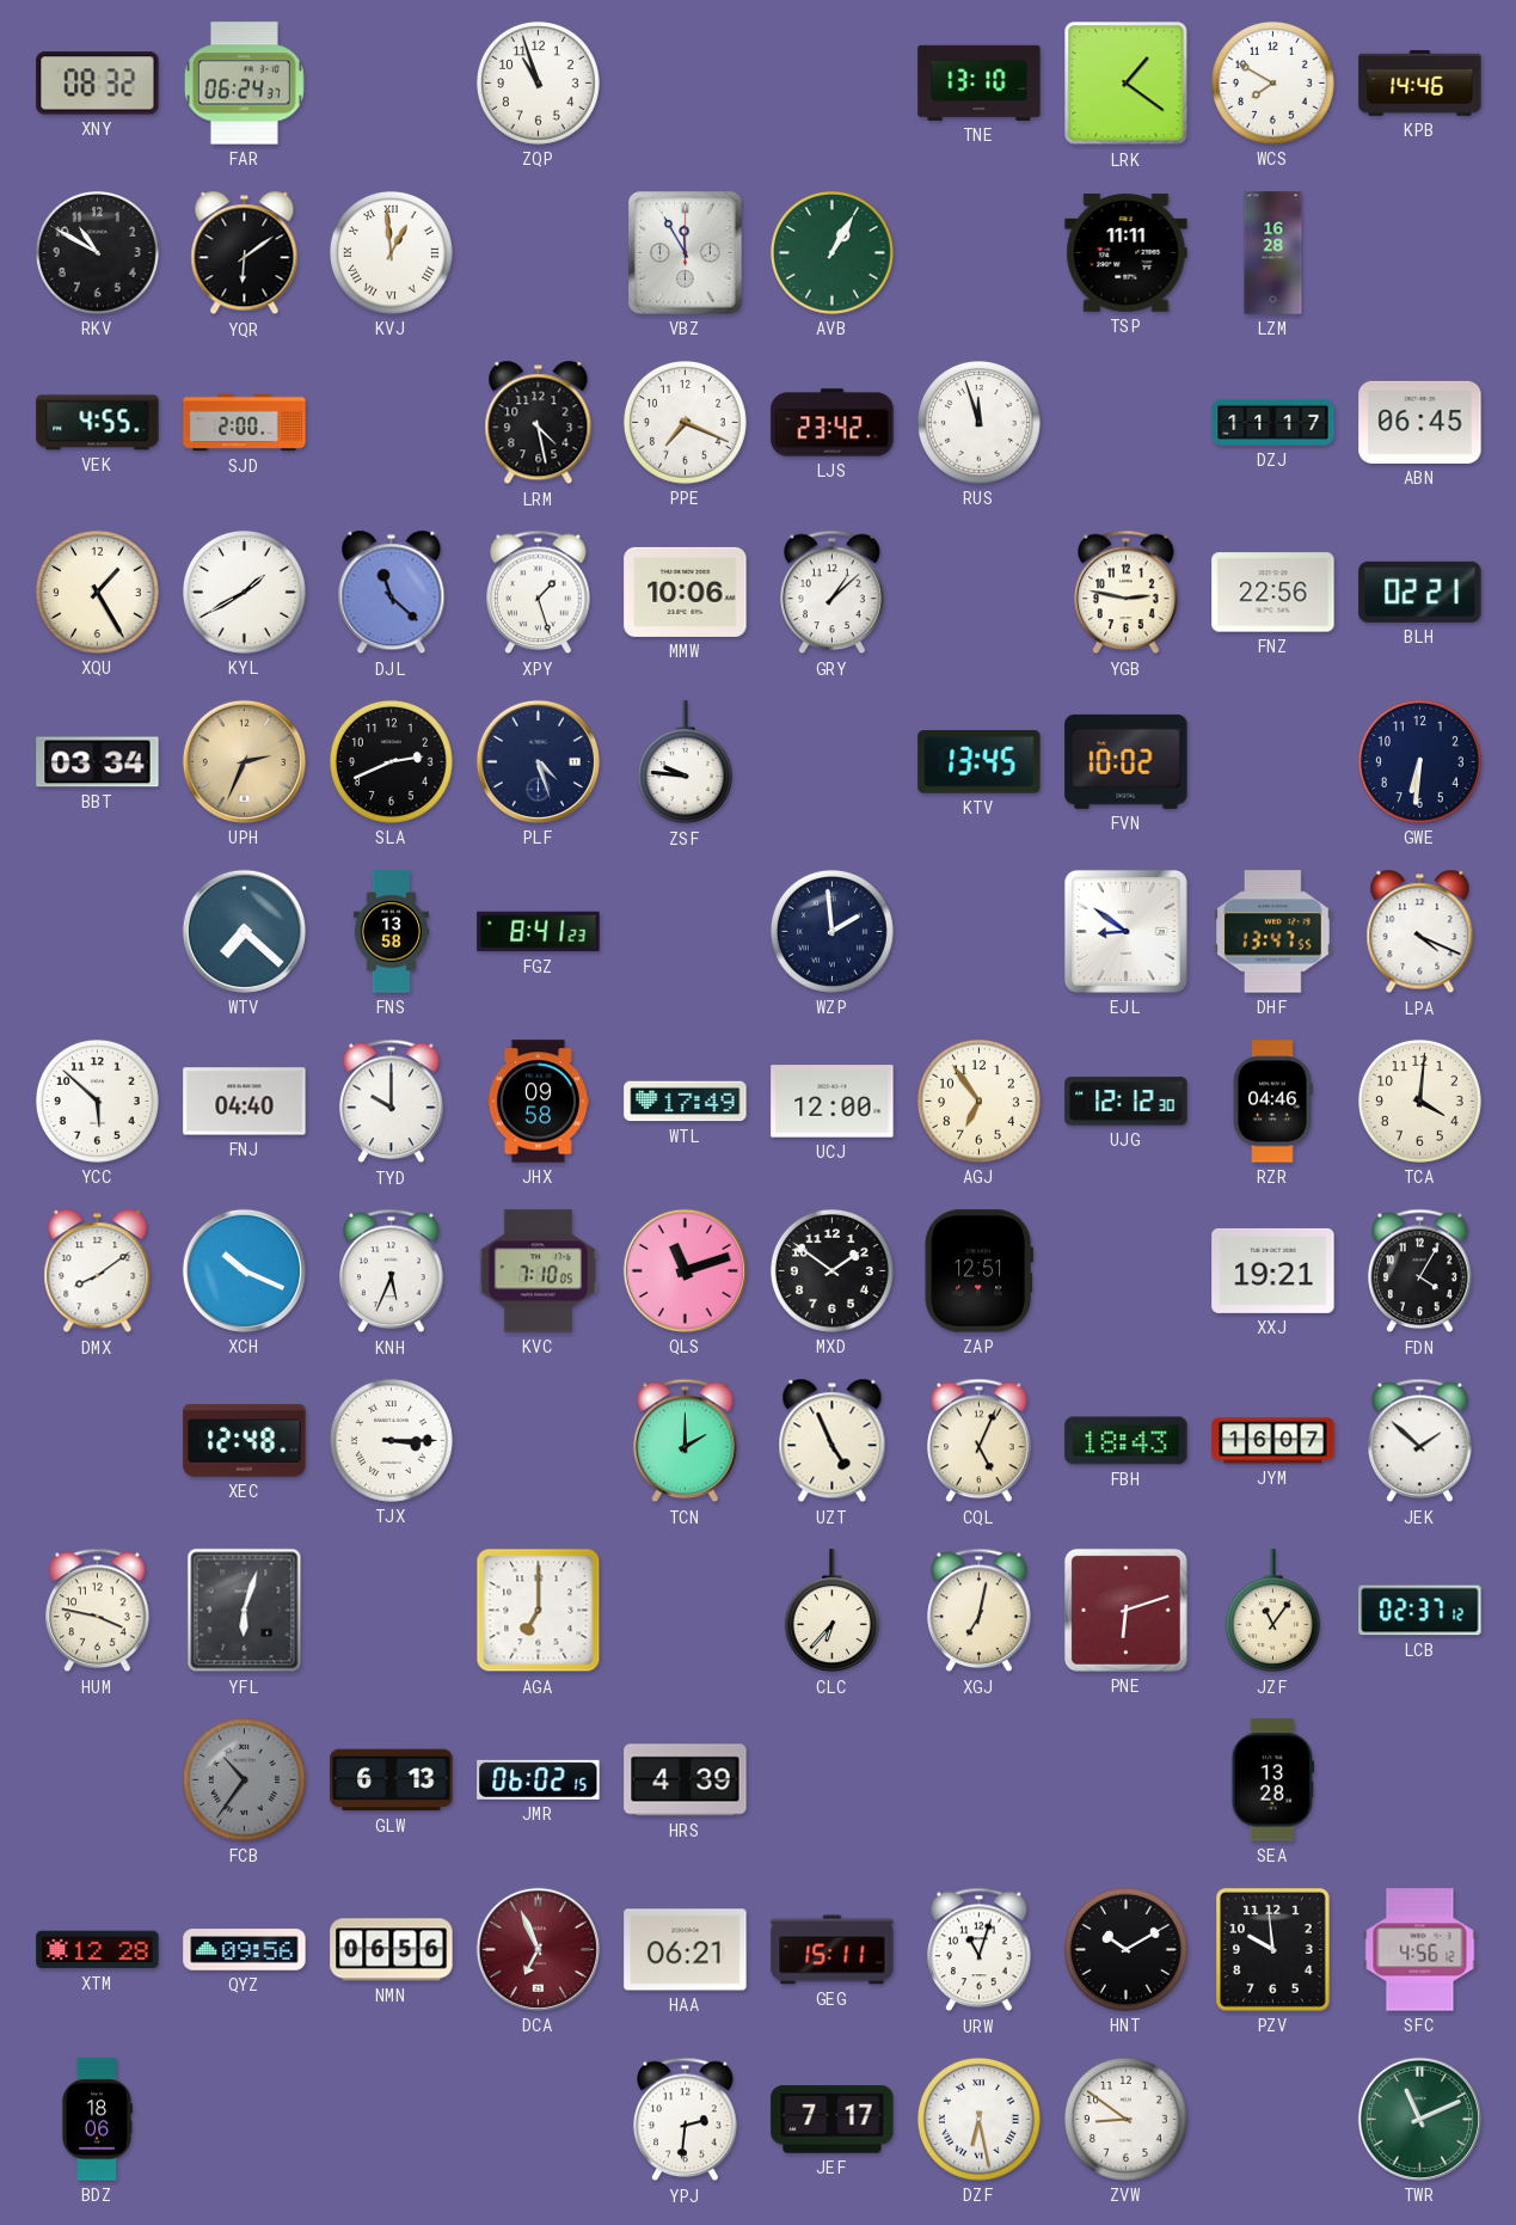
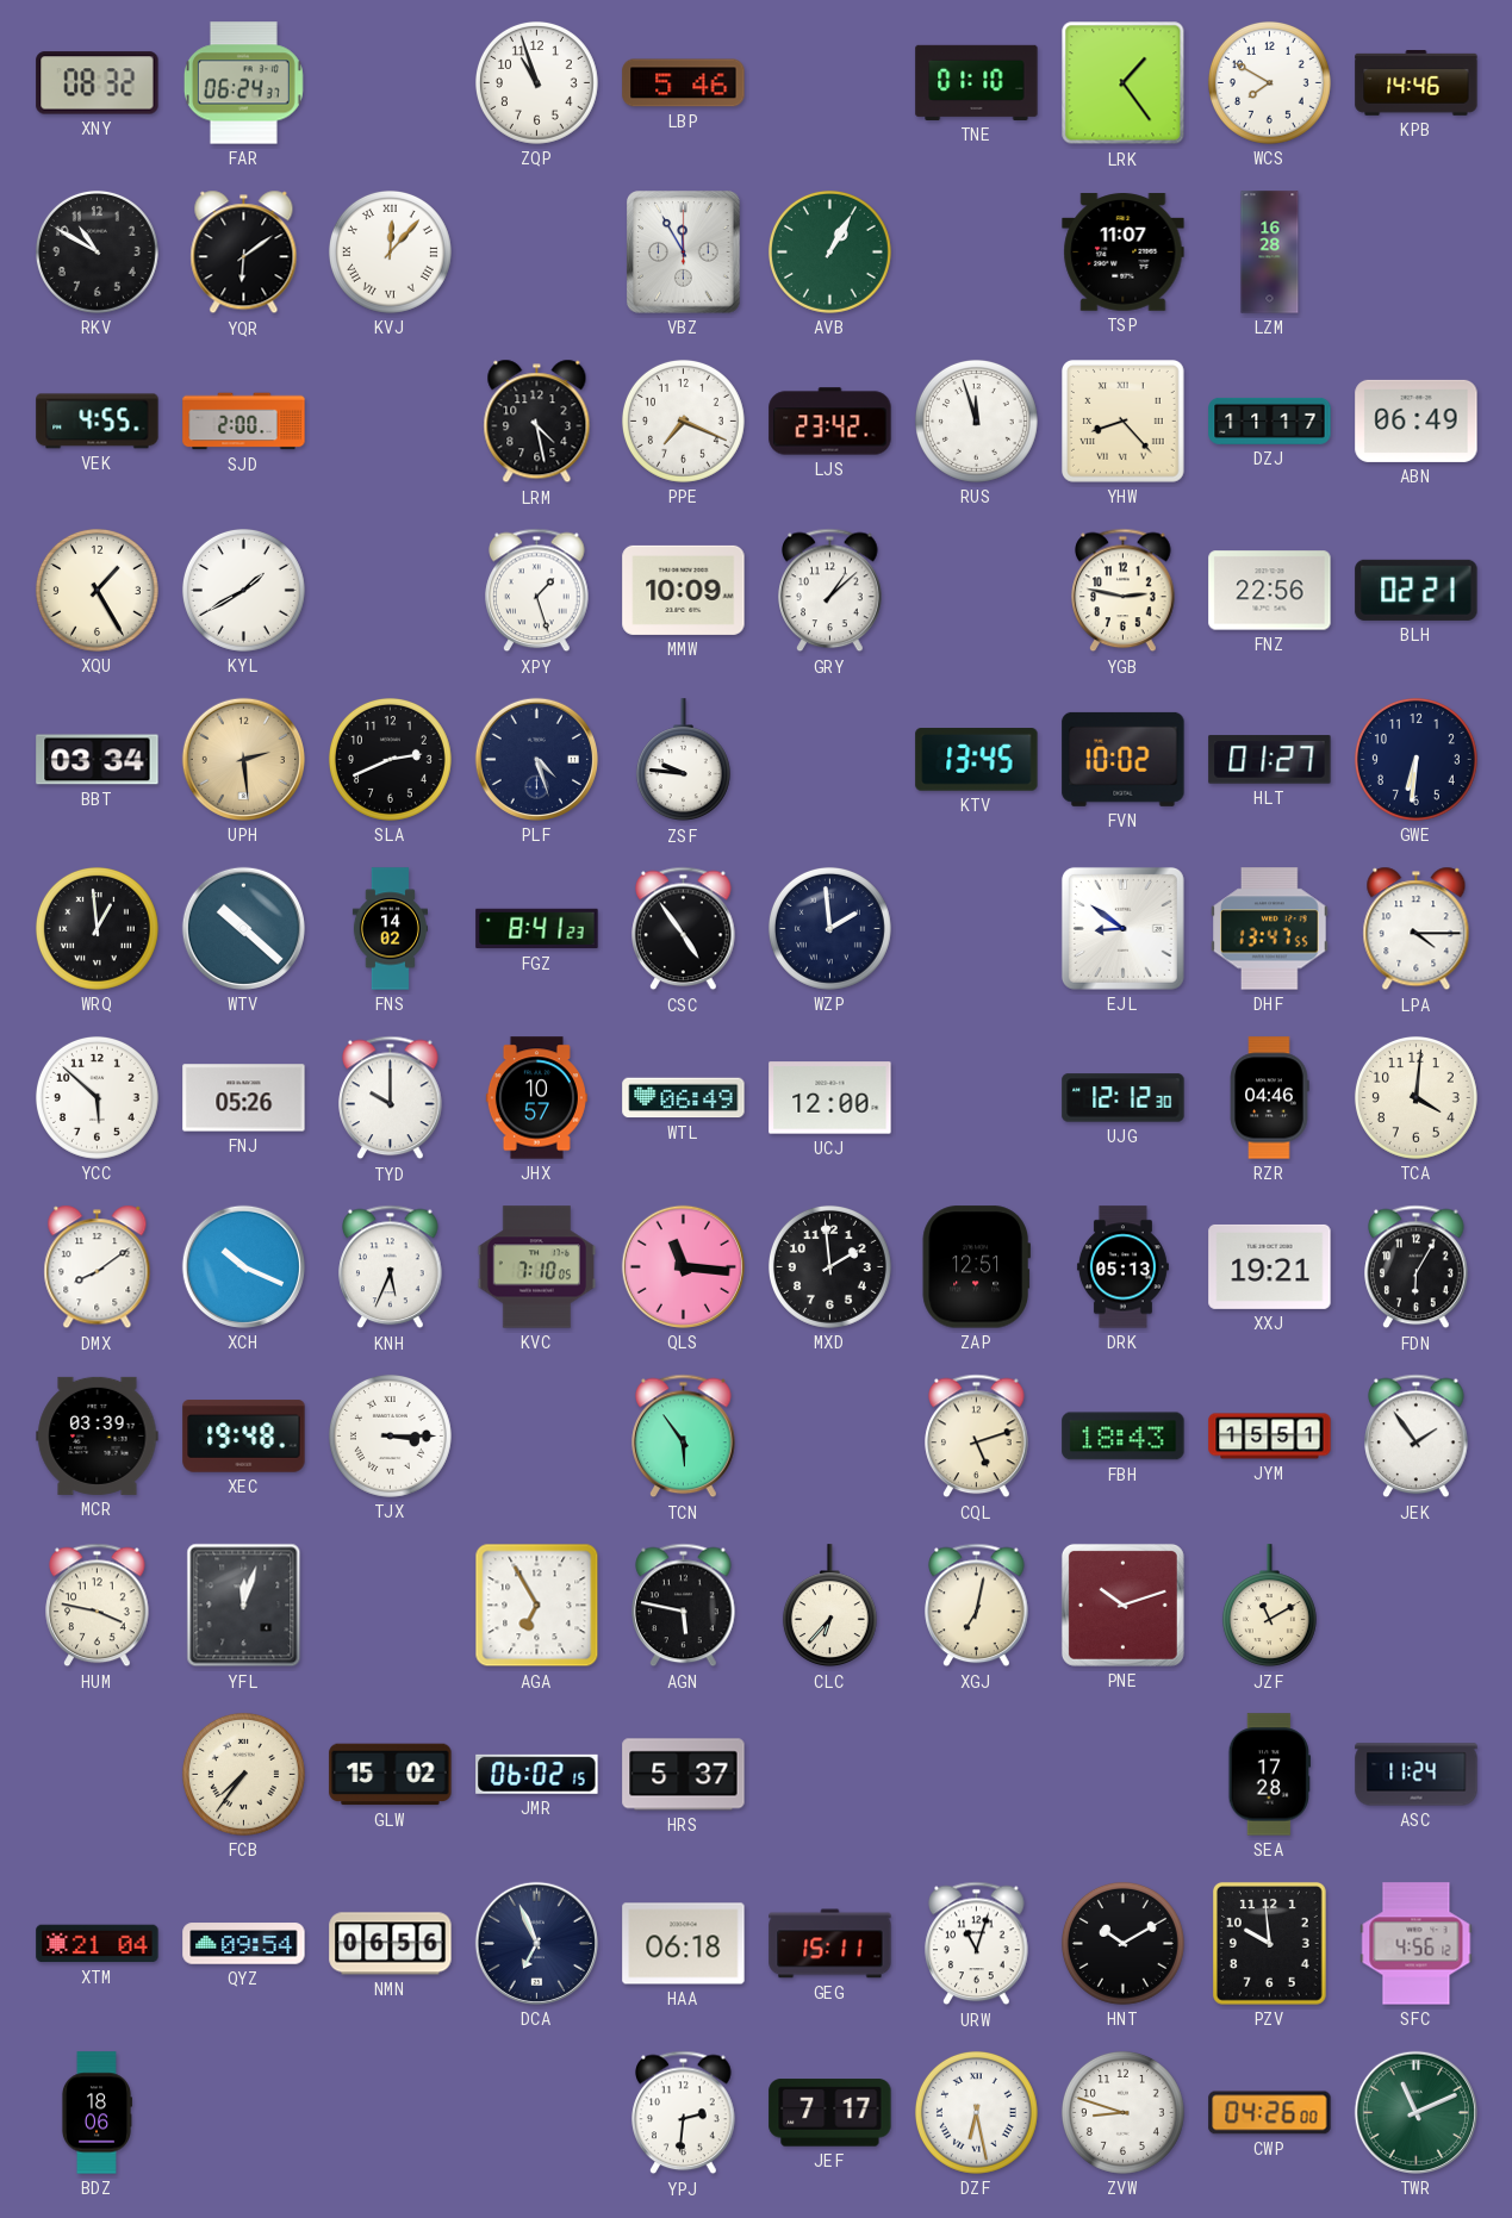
LBP: none -> 5:46 (684, 83)
TNE: 13:10 -> 01:10 (977, 82)
LRK: 1:21 -> 1:24 (1124, 83)
KVJ: 12:59 -> 12:07 (390, 251)
TSP: 11:11 -> 11:07 (1124, 253)
YHW: none -> 8:23 (1124, 422)
ABN: 06:45 -> 06:49 (1417, 420)
DJL: 11:22 -> none (392, 593)
MMW: 10:06 -> 10:09 (684, 590)
UPH: 2:34 -> 2:29 (243, 759)
HLT: none -> 01:27 (1270, 760)
WRQ: none -> 12:59 (97, 928)
WTV: 7:22 -> 10:22 (243, 928)
FNS: 13:58 -> 14:02 (390, 929)
CSC: none -> 4:54 (684, 929)
LPA: 4:19 -> 4:15 (1417, 929)
FNJ: 04:40 -> 05:26 (244, 1098)
JHX: 09:58 -> 10:57 (536, 1098)
WTL: 17:49 -> 06:49 (684, 1098)
AGJ: 6:54 -> none (978, 1101)
QLS: 11:12 -> 11:16 (683, 1266)
MXD: 1:51 -> 1:59 (829, 1266)
DRK: none -> 05:13 (1122, 1267)
FDN: 4:05 -> 6:05 (1417, 1267)
MCR: none -> 03:39 (98, 1435)
XEC: 12:48 -> 19:48 (244, 1437)
TCN: 2:00 -> 5:54 (684, 1437)
UZT: 4:56 -> none (833, 1441)
CQL: 5:04 -> 5:12 (977, 1437)
JYM: 16:07 -> 15:51 (1270, 1437)
JEK: 1:52 -> 1:54 (1417, 1437)
YFL: 6:03 -> 12:03 (244, 1606)
AGA: 7:00 -> 6:55 (537, 1606)
AGN: none -> 5:47 (684, 1606)
PNE: 6:12 -> 10:12 (1122, 1605)
JZF: 11:06 -> 11:10 (1269, 1606)
LCB: 02:37 -> none (1420, 1611)
FCB: 10:36 -> 7:36 (243, 1774)
FCB dial: grey -> cream (243, 1774)
GLW: 6:13 -> 15:02 (391, 1775)
HRS: 4:39 -> 5:37 (684, 1775)
SEA: 13:28 -> 17:28 (1269, 1775)
ASC: none -> 11:24 (1417, 1775)
XTM: 12:28 -> 21:04 (98, 1944)
QYZ: 09:56 -> 09:54 (244, 1944)
DCA dial: burgundy -> navy (536, 1943)
HAA: 06:21 -> 06:18 (684, 1944)
ZVW: 8:51 -> 8:48 (1122, 2112)
CWP: none -> 04:26 (1270, 2113)
